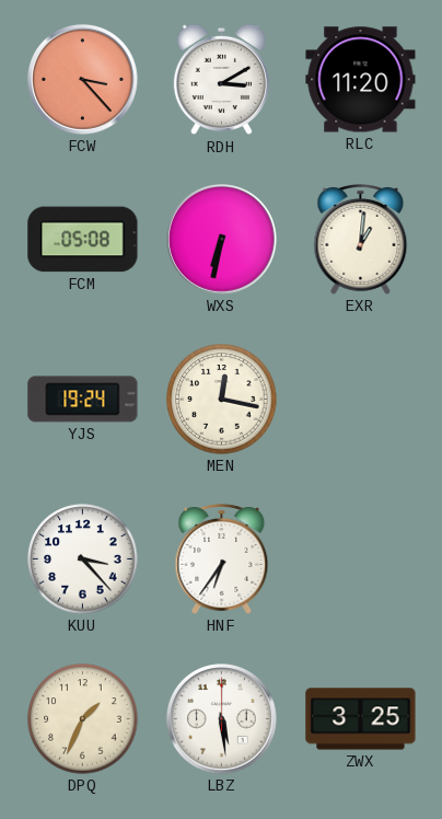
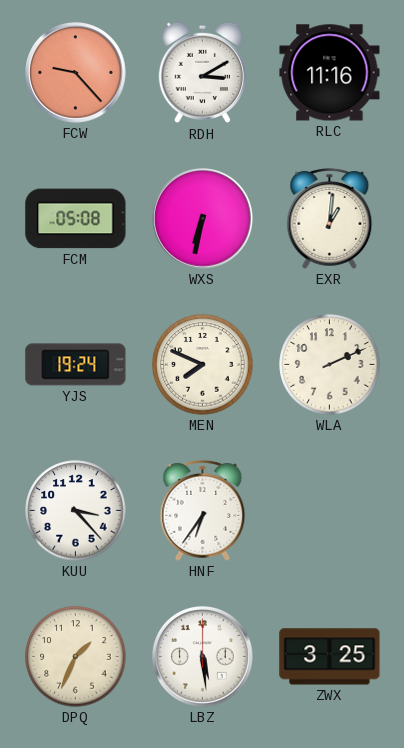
FCW: 3:23 -> 9:23 (76, 73)
RLC: 11:20 -> 11:16 (330, 73)
MEN: 12:17 -> 7:49 (203, 365)
WLA: none -> 2:11 (330, 365)
